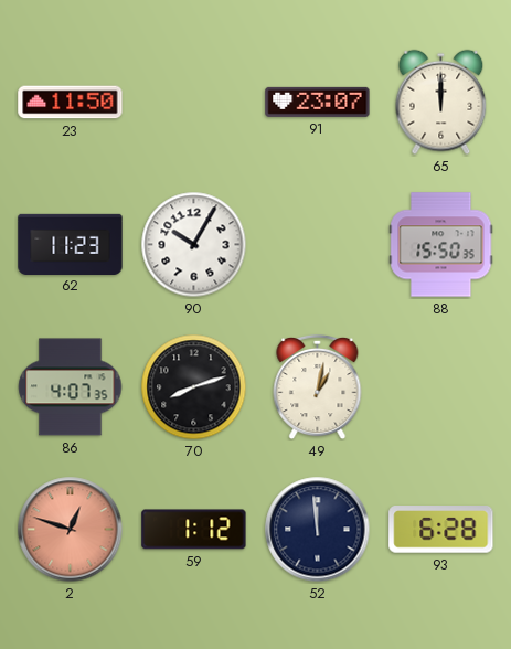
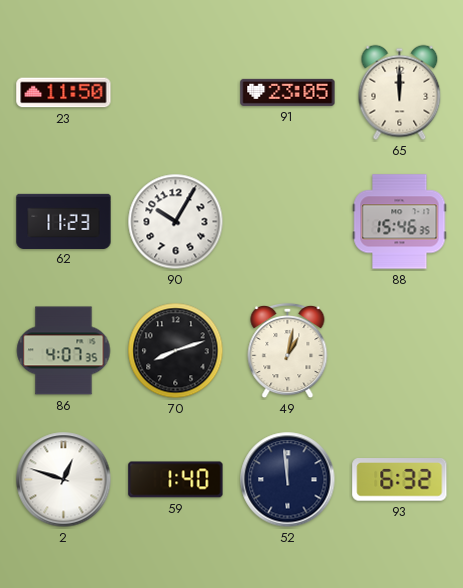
91: 23:07 -> 23:05 (288, 92)
88: 15:50 -> 15:46 (400, 222)
2 dial: salmon -> white (64, 480)
59: 1:12 -> 1:40 (176, 480)
93: 6:28 -> 6:32 (400, 480)
